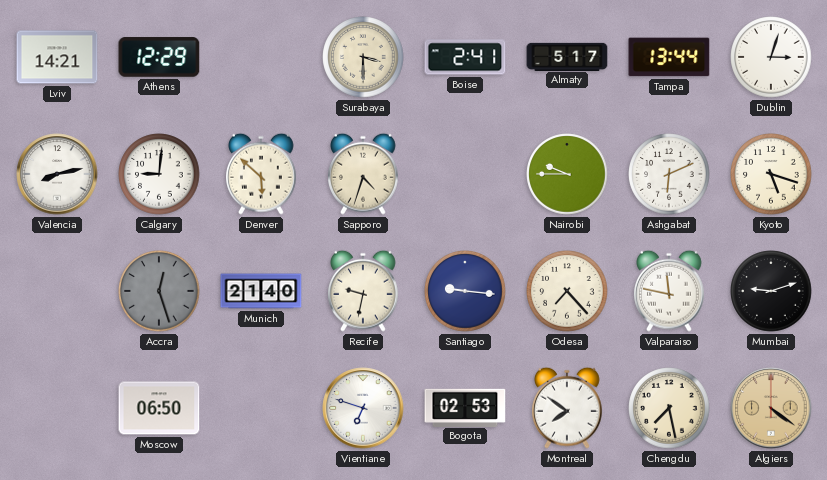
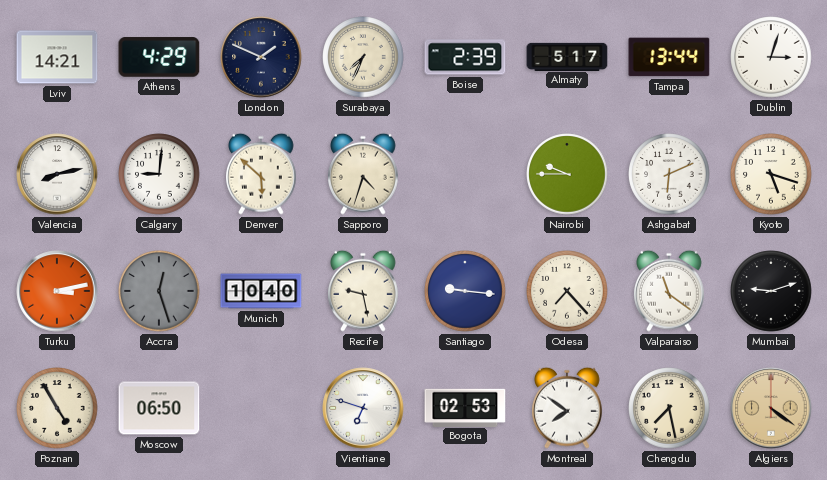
Athens: 12:29 -> 4:29 (159, 57)
London: none -> 1:49 (261, 57)
Surabaya: 3:30 -> 7:34 (363, 57)
Boise: 2:41 -> 2:39 (465, 57)
Turku: none -> 3:13 (57, 291)
Munich: 21:40 -> 10:40 (261, 291)
Recife: 9:32 -> 9:28 (364, 291)
Valparaiso: 11:47 -> 11:21 (670, 291)
Poznan: none -> 4:55 (57, 408)
